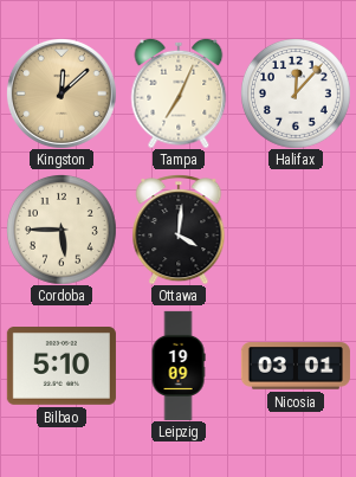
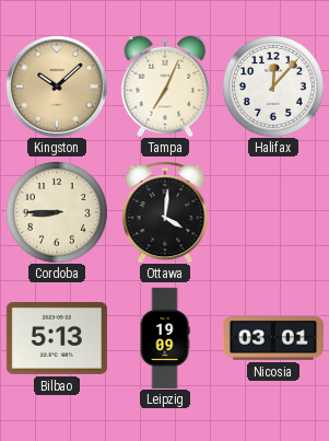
Kingston: 12:08 -> 10:08 (57, 86)
Cordoba: 5:45 -> 8:45 (57, 212)
Bilbao: 5:10 -> 5:13 (57, 339)
